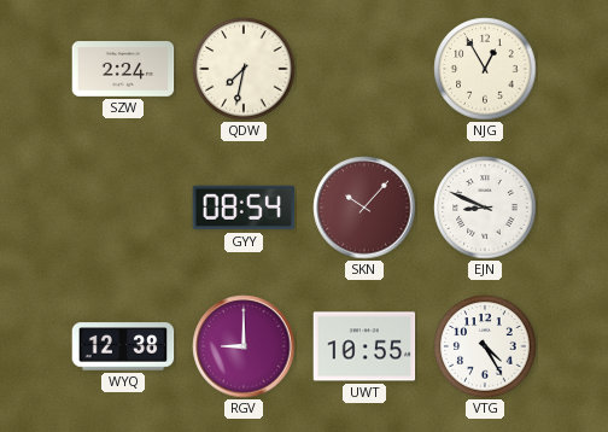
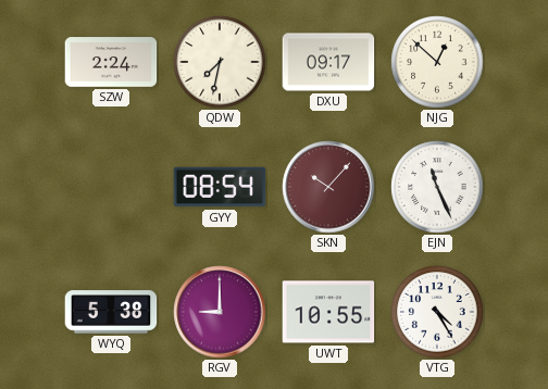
DXU: none -> 09:17 (328, 62)
NJG: 12:55 -> 12:52 (437, 62)
EJN: 8:49 -> 11:26 (437, 187)
WYQ: 12:38 -> 5:38 (111, 312)
